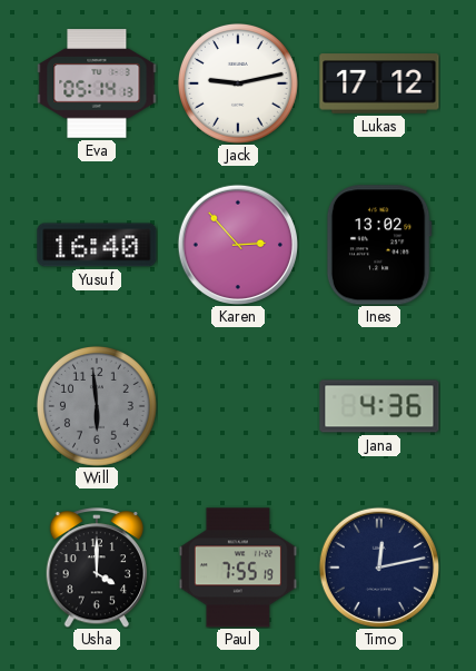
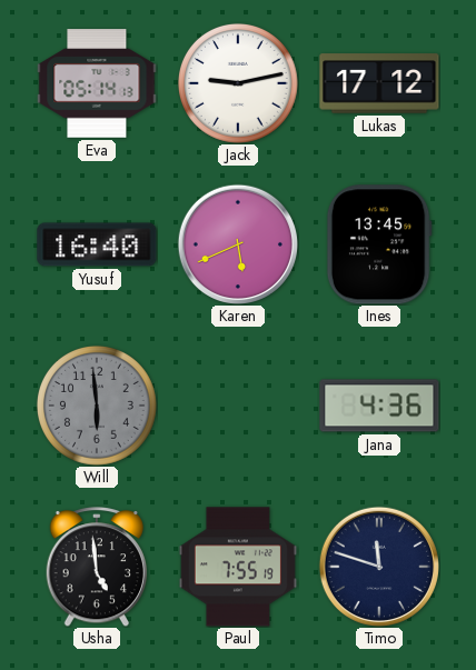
Karen: 2:53 -> 5:41 (237, 243)
Ines: 13:02 -> 13:45 (379, 244)
Usha: 4:00 -> 4:59 (97, 567)
Timo: 12:13 -> 11:48 (378, 566)
